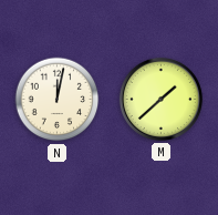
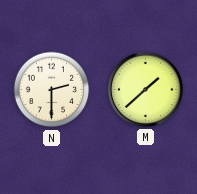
N: 12:02 -> 2:30 (52, 90)
